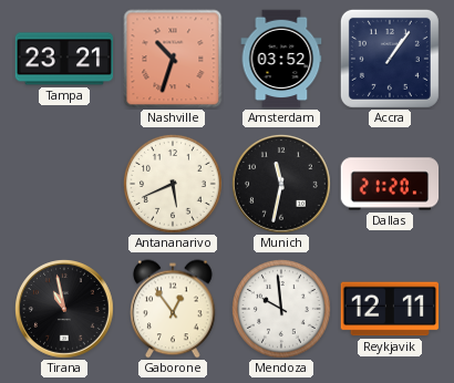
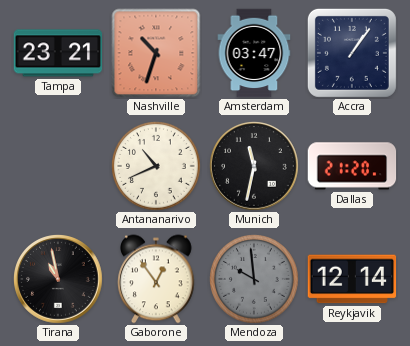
Amsterdam: 03:52 -> 03:47 (254, 53)
Antananarivo: 5:41 -> 10:41 (157, 167)
Mendoza dial: white -> grey (255, 280)
Reykjavik: 12:11 -> 12:14 (352, 279)
